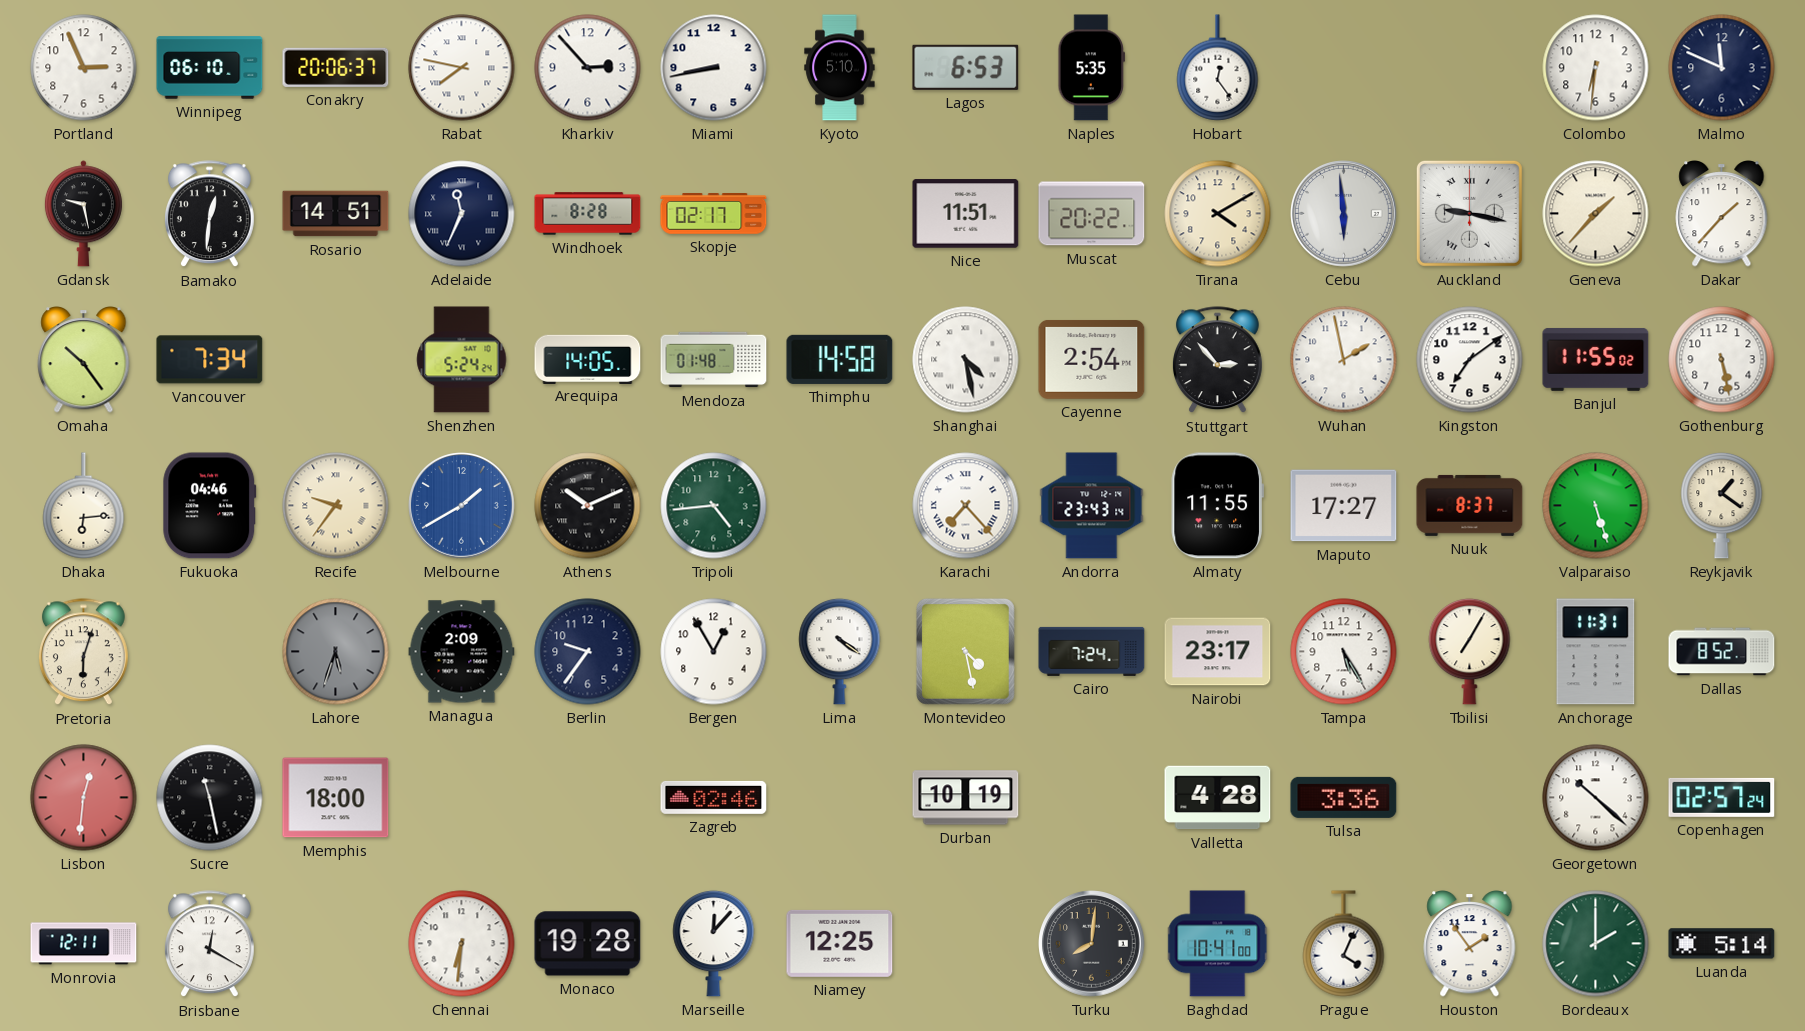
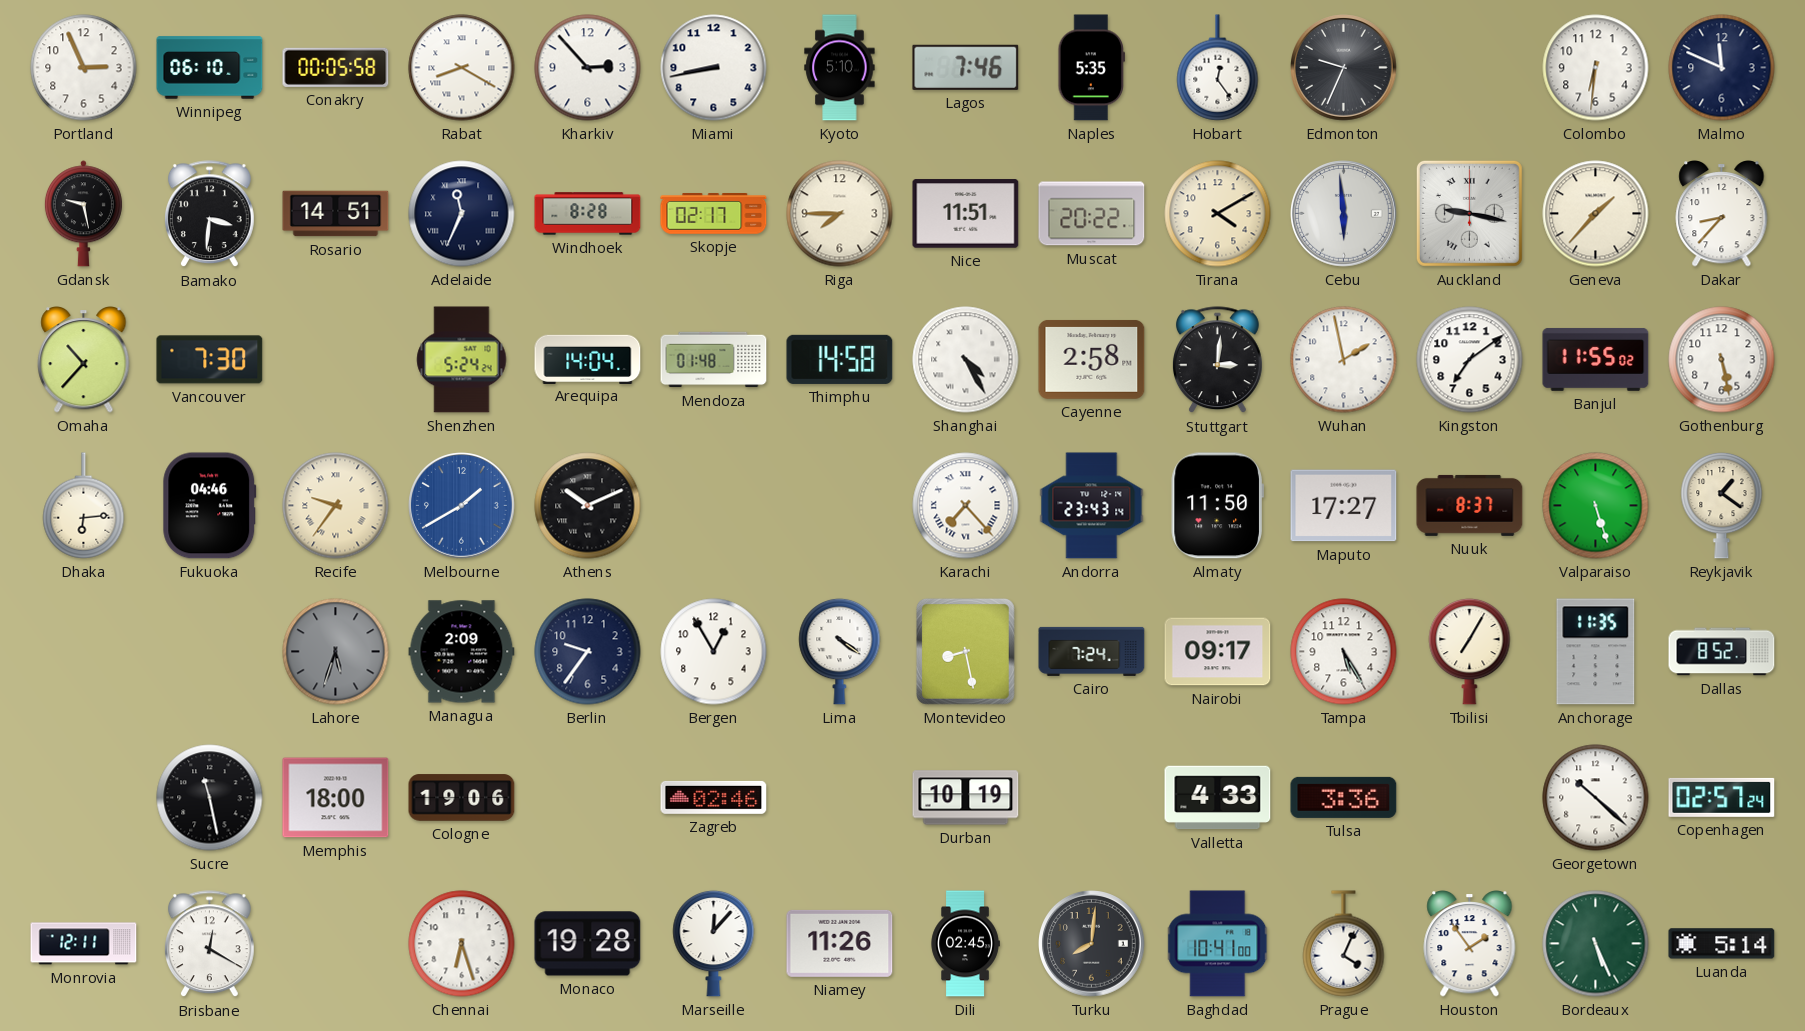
Conakry: 20:06 -> 00:05 (336, 67)
Rabat: 7:47 -> 8:20 (462, 68)
Lagos: 6:53 -> 7:46 (966, 67)
Edmonton: none -> 9:34 (1344, 68)
Bamako: 12:31 -> 3:31 (209, 214)
Riga: none -> 7:45 (840, 214)
Dakar: 1:37 -> 8:37 (1722, 214)
Omaha: 10:24 -> 10:37 (84, 360)
Vancouver: 7:34 -> 7:30 (210, 360)
Arequipa: 14:05 -> 14:04 (588, 359)
Shanghai: 4:28 -> 4:25 (966, 360)
Cayenne: 2:54 -> 2:58 (1092, 359)
Stuttgart: 2:53 -> 3:01 (1217, 360)
Tripoli: 4:44 -> none (714, 506)
Almaty: 11:55 -> 11:50 (1217, 506)
Pretoria: 6:03 -> none (83, 652)
Montevideo: 4:28 -> 8:28 (965, 652)
Nairobi: 23:17 -> 09:17 (1218, 652)
Anchorage: 11:31 -> 11:35 (1596, 652)
Lisbon: 12:31 -> none (84, 798)
Cologne: none -> 19:06 (462, 798)
Valletta: 4:28 -> 4:33 (1218, 798)
Chennai: 6:31 -> 6:27 (462, 944)
Niamey: 12:25 -> 11:26 (840, 943)
Dili: none -> 02:45 (965, 944)
Bordeaux: 2:00 -> 5:26 (1596, 944)
